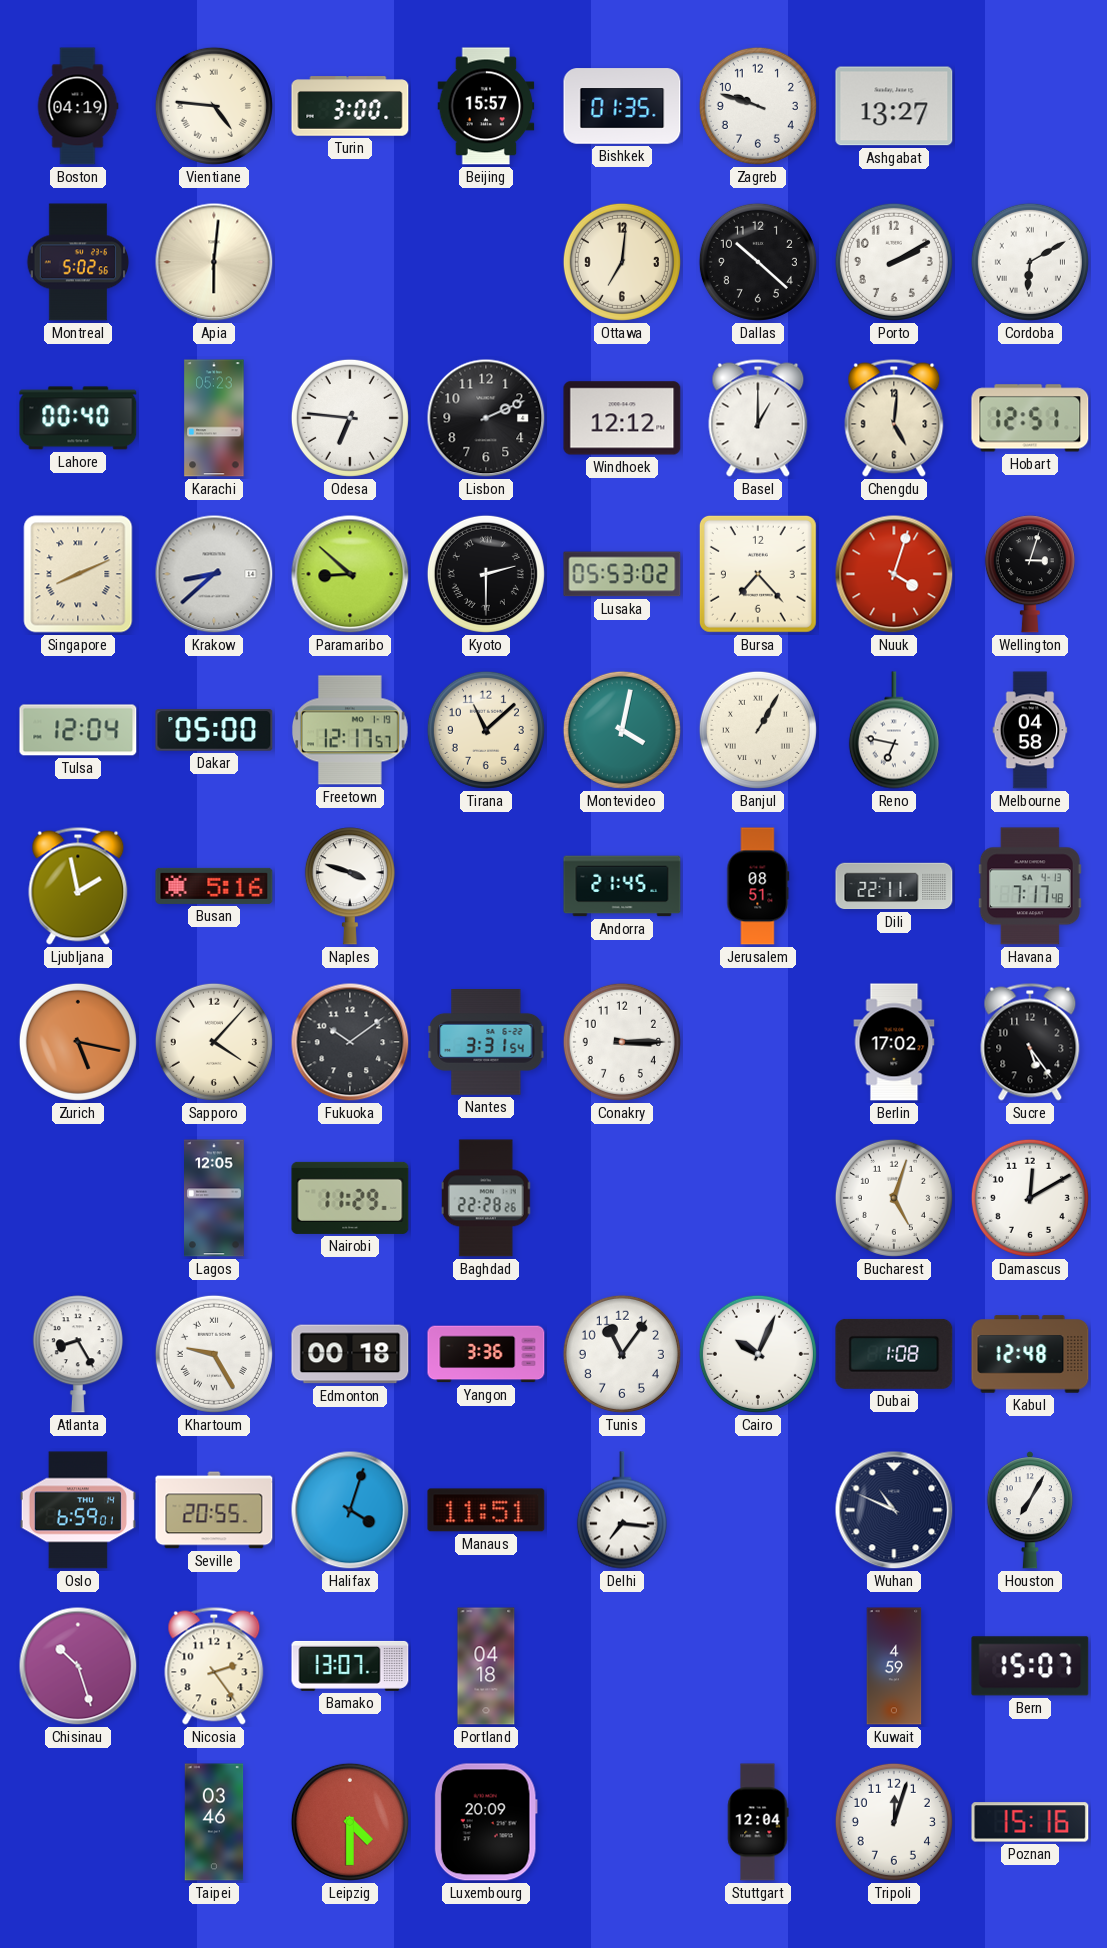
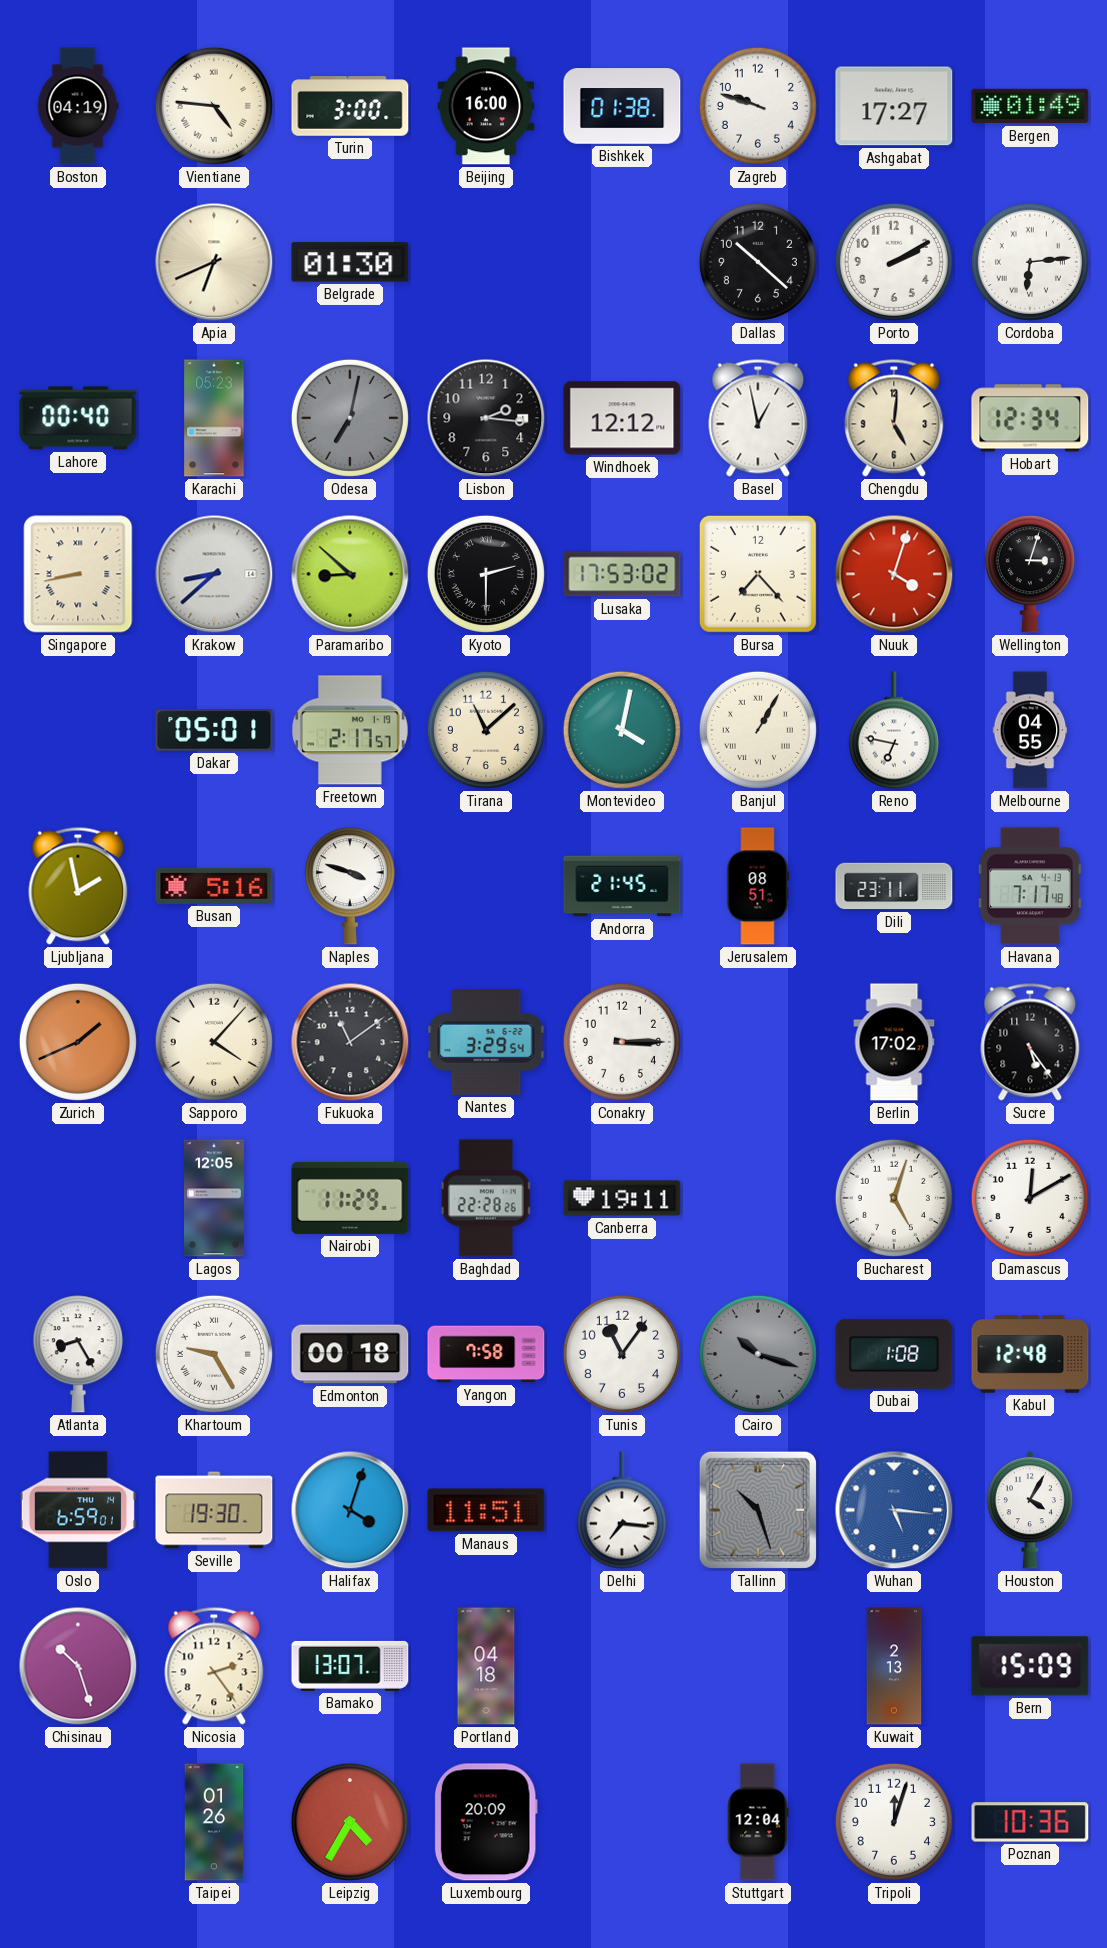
Beijing: 15:57 -> 16:00 (486, 106)
Bishkek: 01:35 -> 01:38 (622, 106)
Ashgabat: 13:27 -> 17:27 (894, 106)
Bergen: none -> 01:49 (1030, 106)
Montreal: 5:02 -> none (78, 262)
Apia: 6:01 -> 6:41 (214, 262)
Belgrade: none -> 01:30 (350, 262)
Ottawa: 7:01 -> none (622, 262)
Cordoba: 6:10 -> 6:14 (1030, 262)
Odesa: 6:46 -> 7:02 (350, 418)
Odesa dial: white -> grey (350, 418)
Lisbon: 2:11 -> 2:16 (486, 418)
Basel: 1:00 -> 12:58 (758, 418)
Hobart: 12:51 -> 12:34 (1030, 418)
Singapore: 8:11 -> 8:43 (78, 574)
Lusaka: 05:53 -> 17:53 (622, 574)
Tulsa: 12:04 -> none (78, 730)
Dakar: 05:00 -> 05:01 (214, 730)
Freetown: 12:17 -> 2:17 (351, 730)
Melbourne: 04:58 -> 04:55 (1030, 730)
Dili: 22:11 -> 23:11 (894, 886)
Zurich: 5:17 -> 1:41 (78, 1042)
Fukuoka: 10:09 -> 11:09 (350, 1042)
Nantes: 3:31 -> 3:29 (486, 1043)
Canberra: none -> 19:11 (622, 1198)
Yangon: 3:36 -> 7:58 (486, 1354)
Cairo: 10:04 -> 10:18 (758, 1354)
Cairo dial: white -> grey (758, 1354)
Seville: 20:55 -> 19:30 (214, 1510)
Tallinn: none -> 10:27 (758, 1510)
Wuhan: 10:49 -> 5:16 (894, 1510)
Wuhan dial: navy -> blue (894, 1510)
Houston: 7:05 -> 4:05 (1030, 1510)
Kuwait: 4:59 -> 2:13 (894, 1666)
Bern: 15:07 -> 15:09 (1030, 1666)
Taipei: 03:46 -> 01:26 (214, 1822)
Leipzig: 4:30 -> 4:35 (350, 1822)
Poznan: 15:16 -> 10:36 (1030, 1822)
